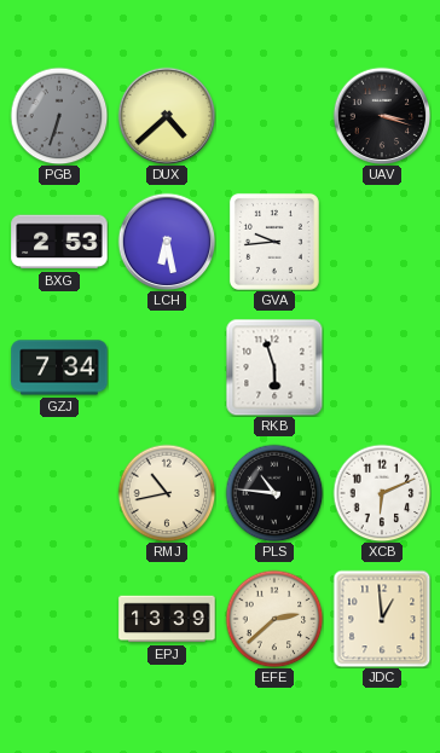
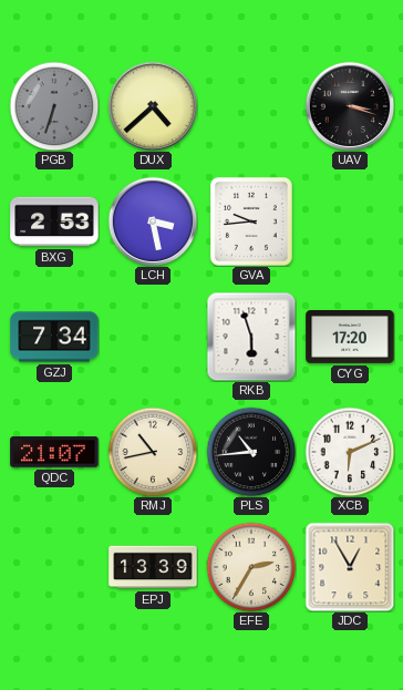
LCH: 6:28 -> 3:28 (153, 222)
CYG: none -> 17:20 (350, 338)
QDC: none -> 21:07 (54, 452)
PLS: 10:46 -> 10:44 (251, 452)
EFE: 2:38 -> 2:35 (251, 567)
JDC: 12:59 -> 12:55 (350, 567)
